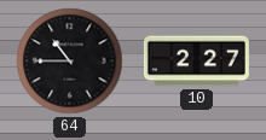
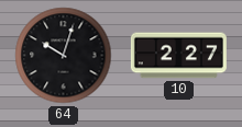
64: 10:45 -> 10:03 (64, 56)
